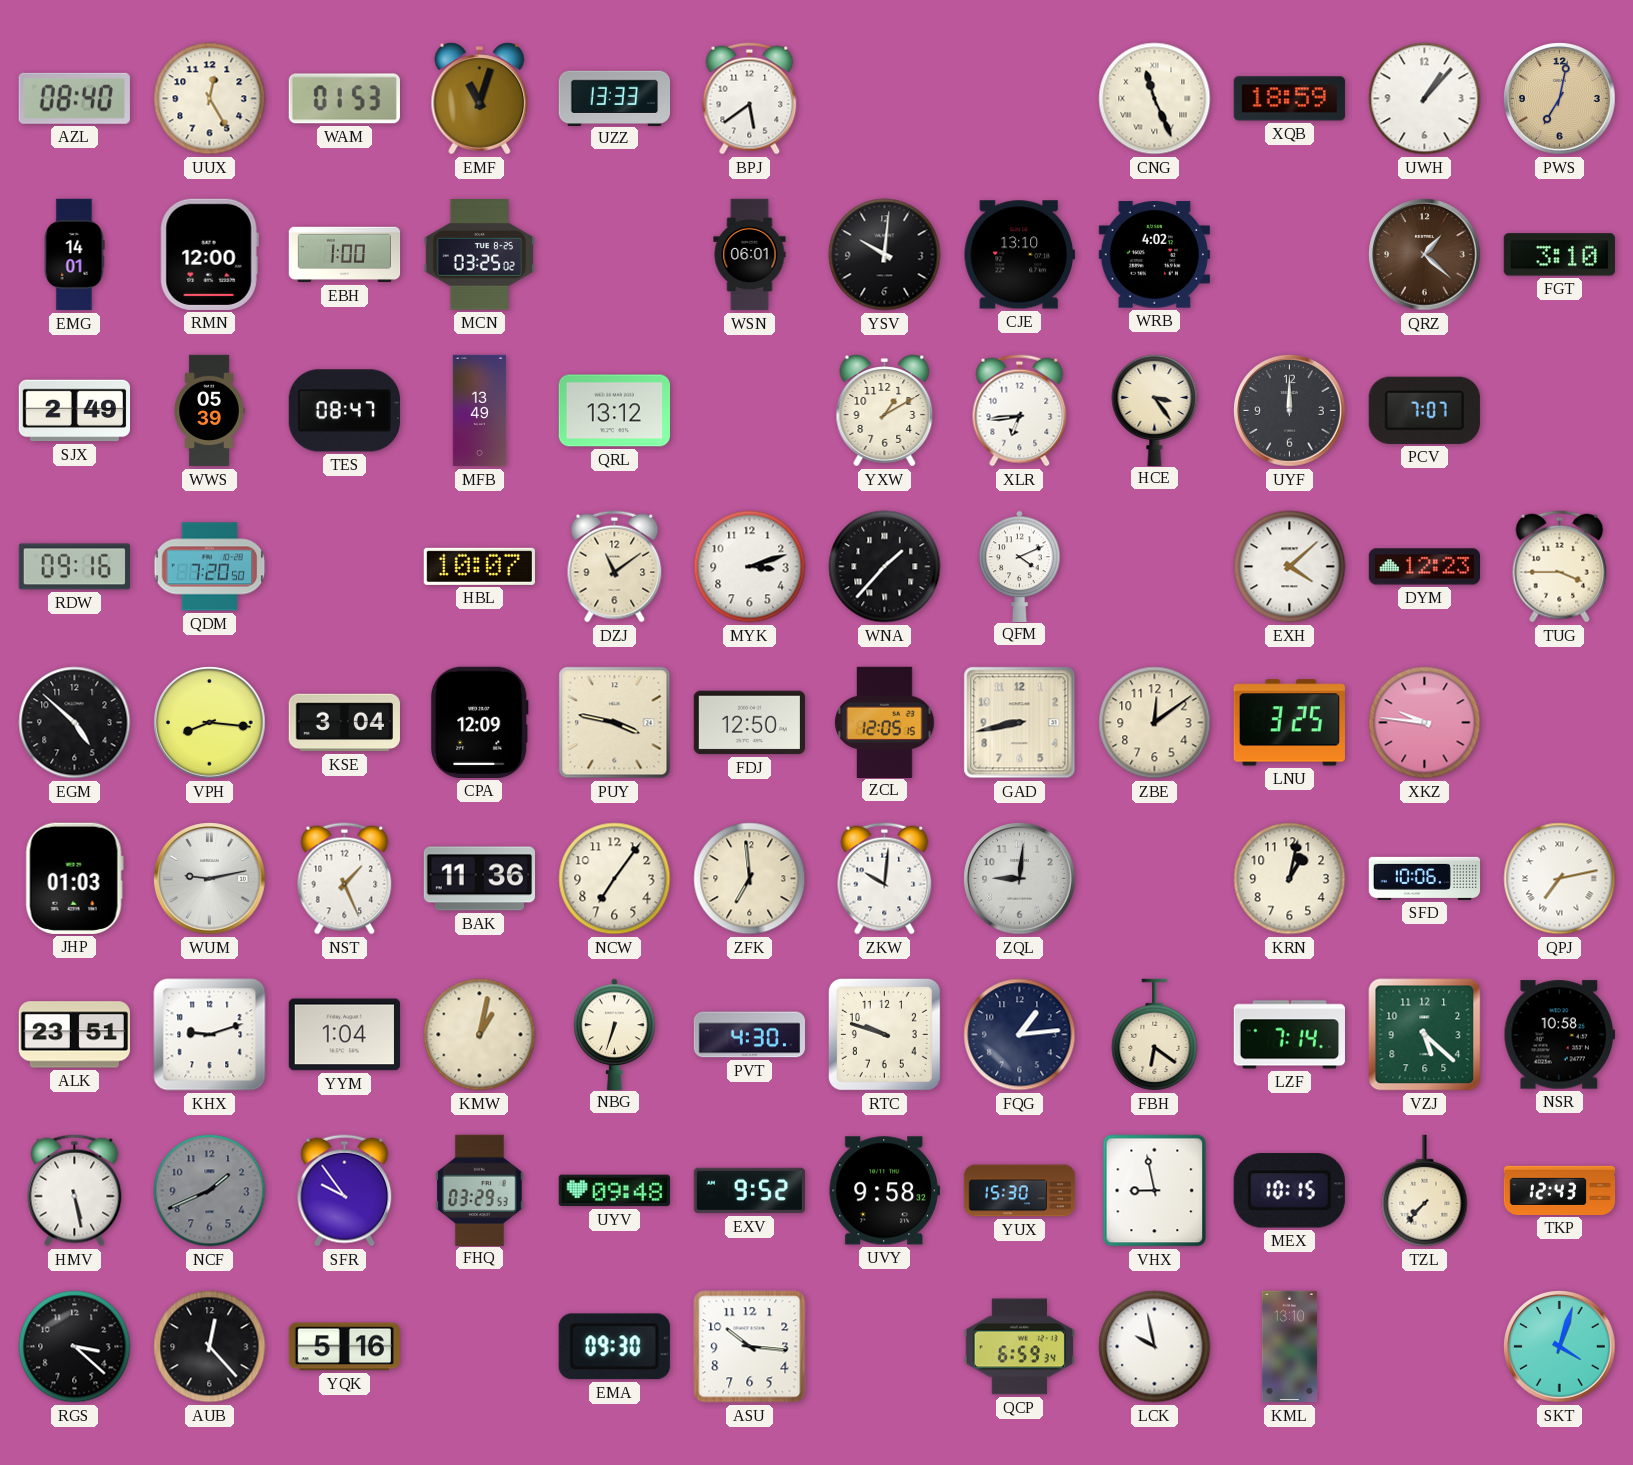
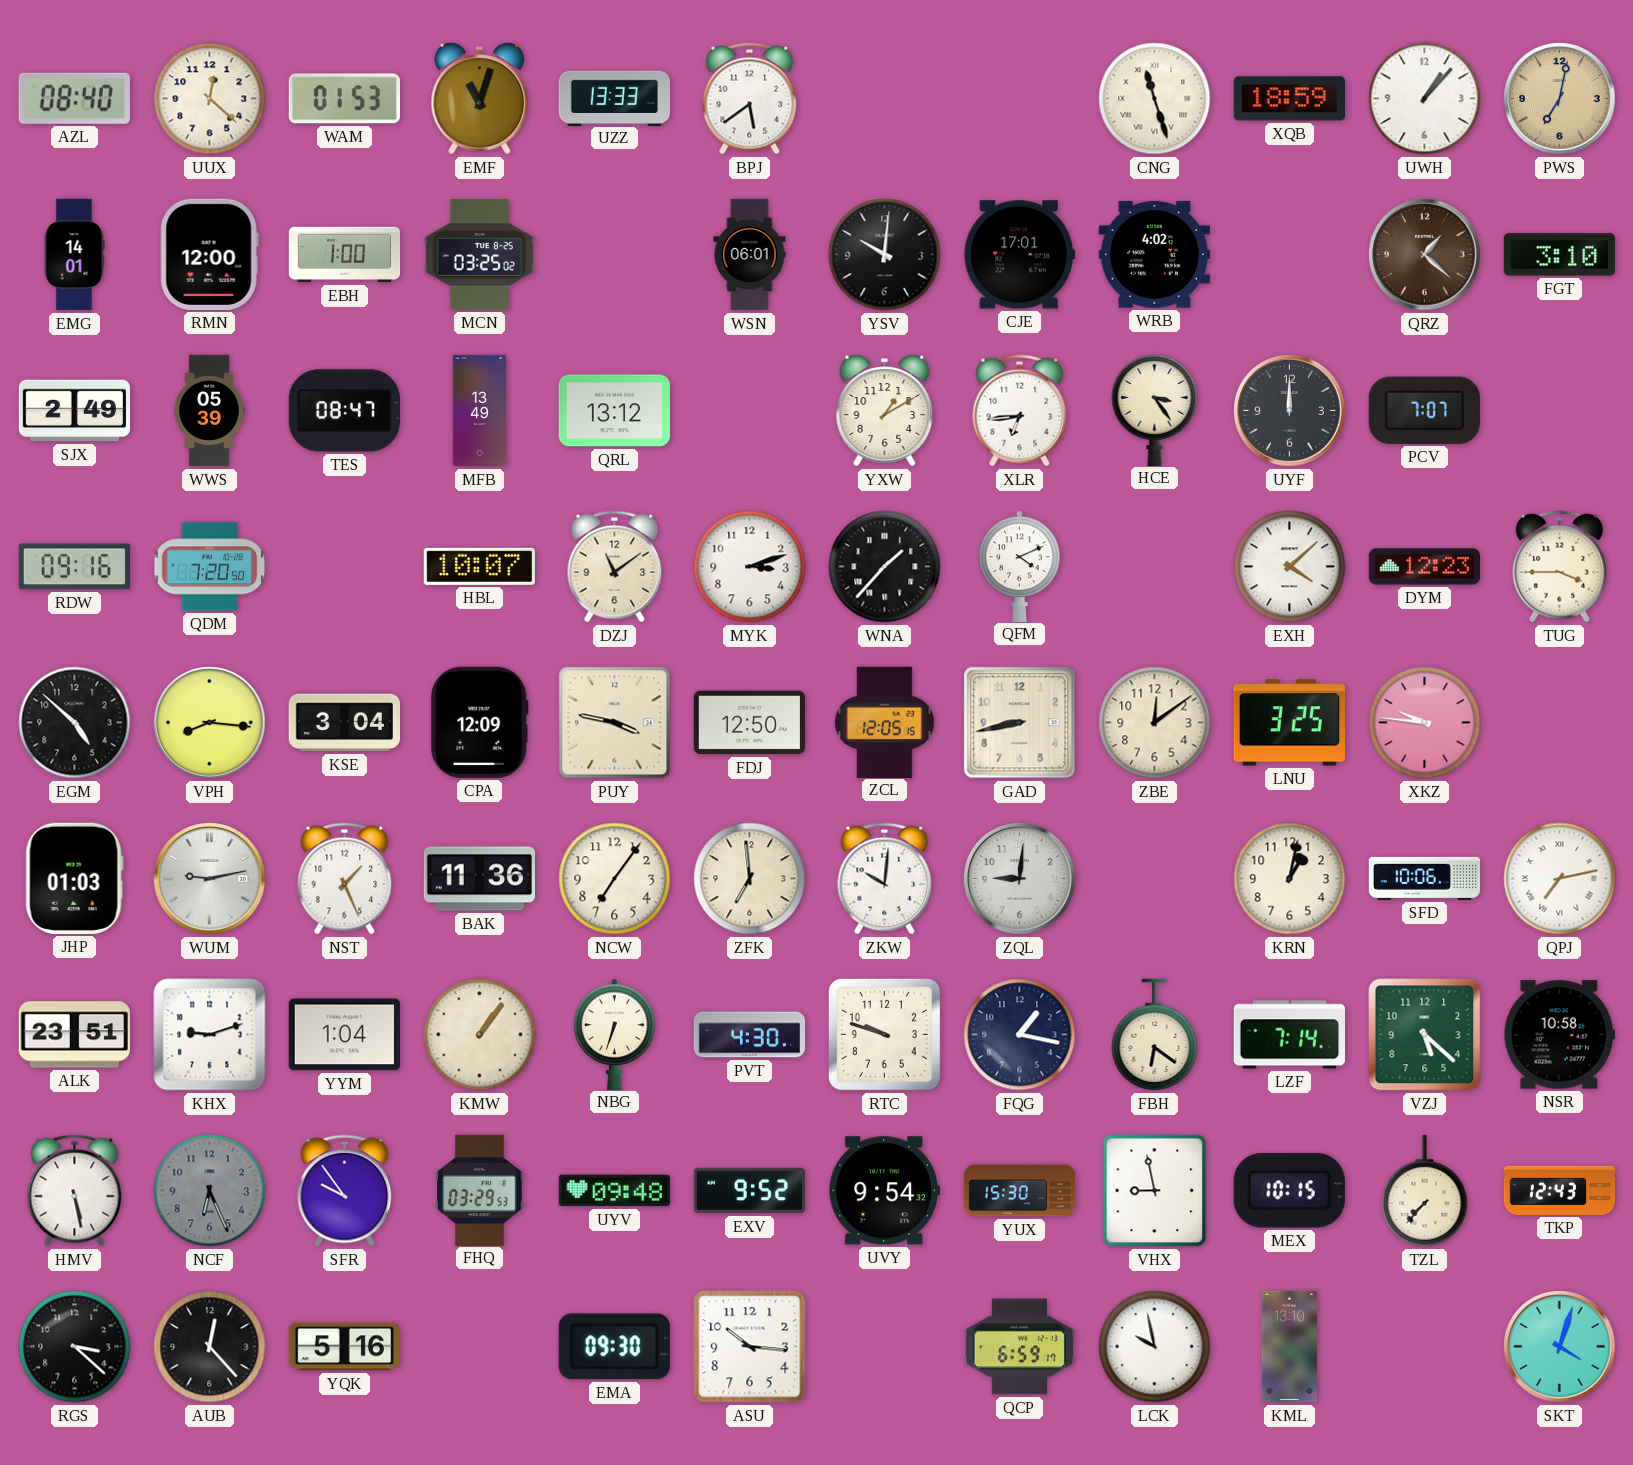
UUX: 12:25 -> 12:22 (210, 99)
CNG: 11:26 -> 11:27 (1155, 99)
CJE: 13:10 -> 17:01 (1019, 255)
KMW: 1:02 -> 1:06 (480, 1035)
FQG: 1:14 -> 1:17 (1020, 1035)
NCF: 1:41 -> 6:26 (210, 1191)
UVY: 9:58 -> 9:54 (884, 1191)
QCP: 6:59:34 -> 6:59:17 (1019, 1347)
